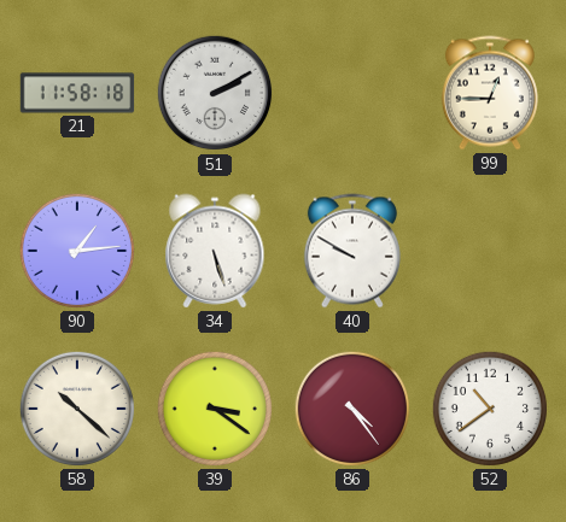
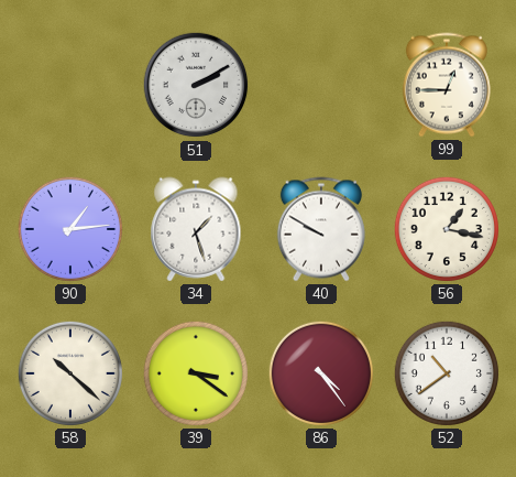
21: 11:58 -> none (77, 93)
34: 5:27 -> 1:27 (196, 229)
56: none -> 1:17 (447, 229)
